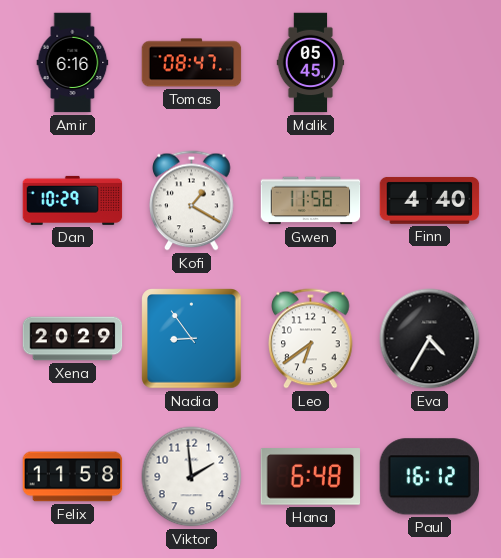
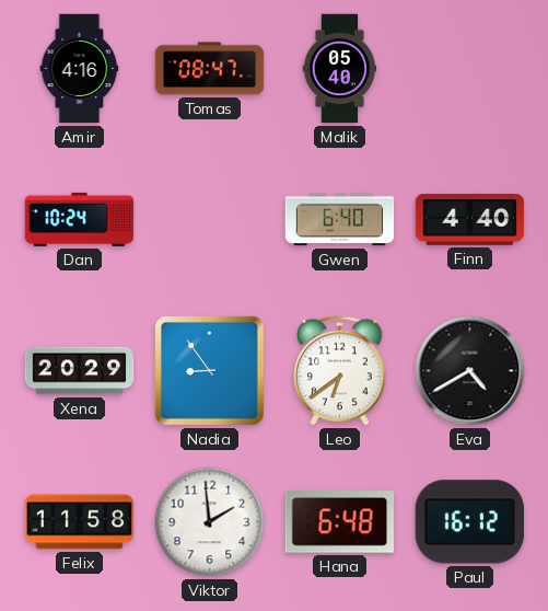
Amir: 6:16 -> 4:16 (80, 69)
Malik: 05:45 -> 05:40 (340, 69)
Dan: 10:29 -> 10:24 (80, 219)
Kofi: 1:20 -> none (192, 201)
Gwen: 11:58 -> 6:40 (340, 220)
Eva: 4:35 -> 4:40 (470, 371)
